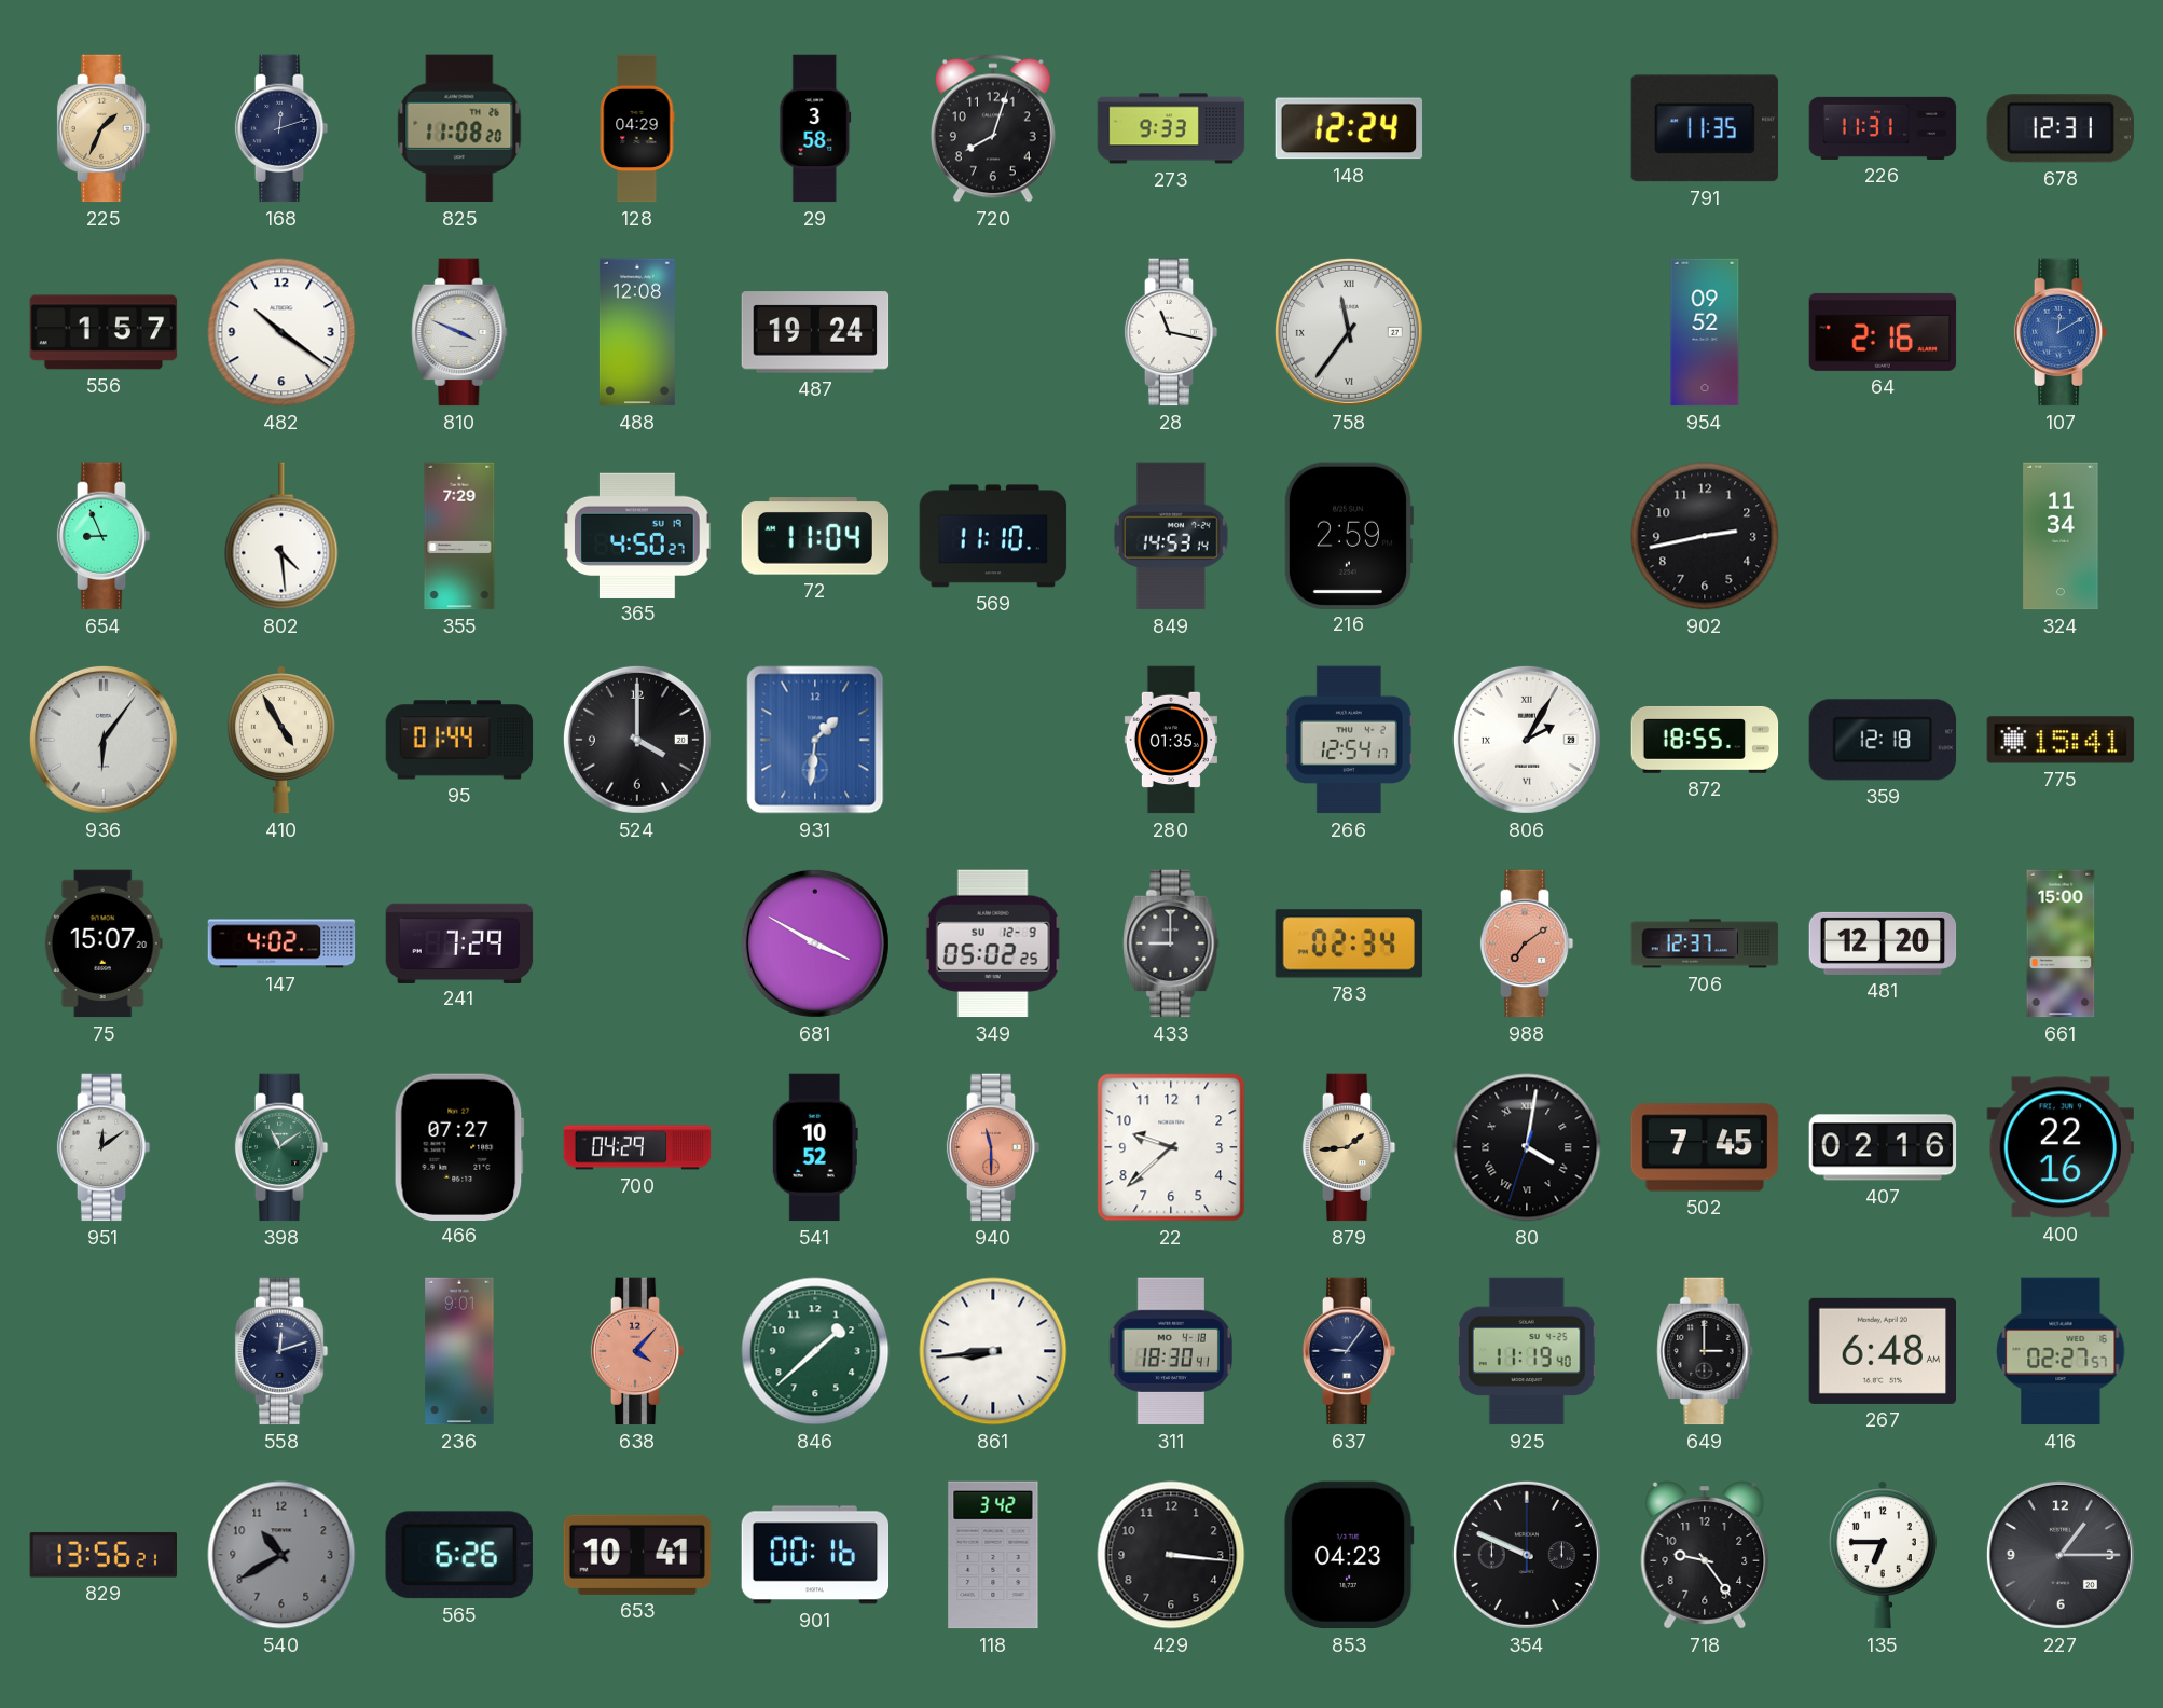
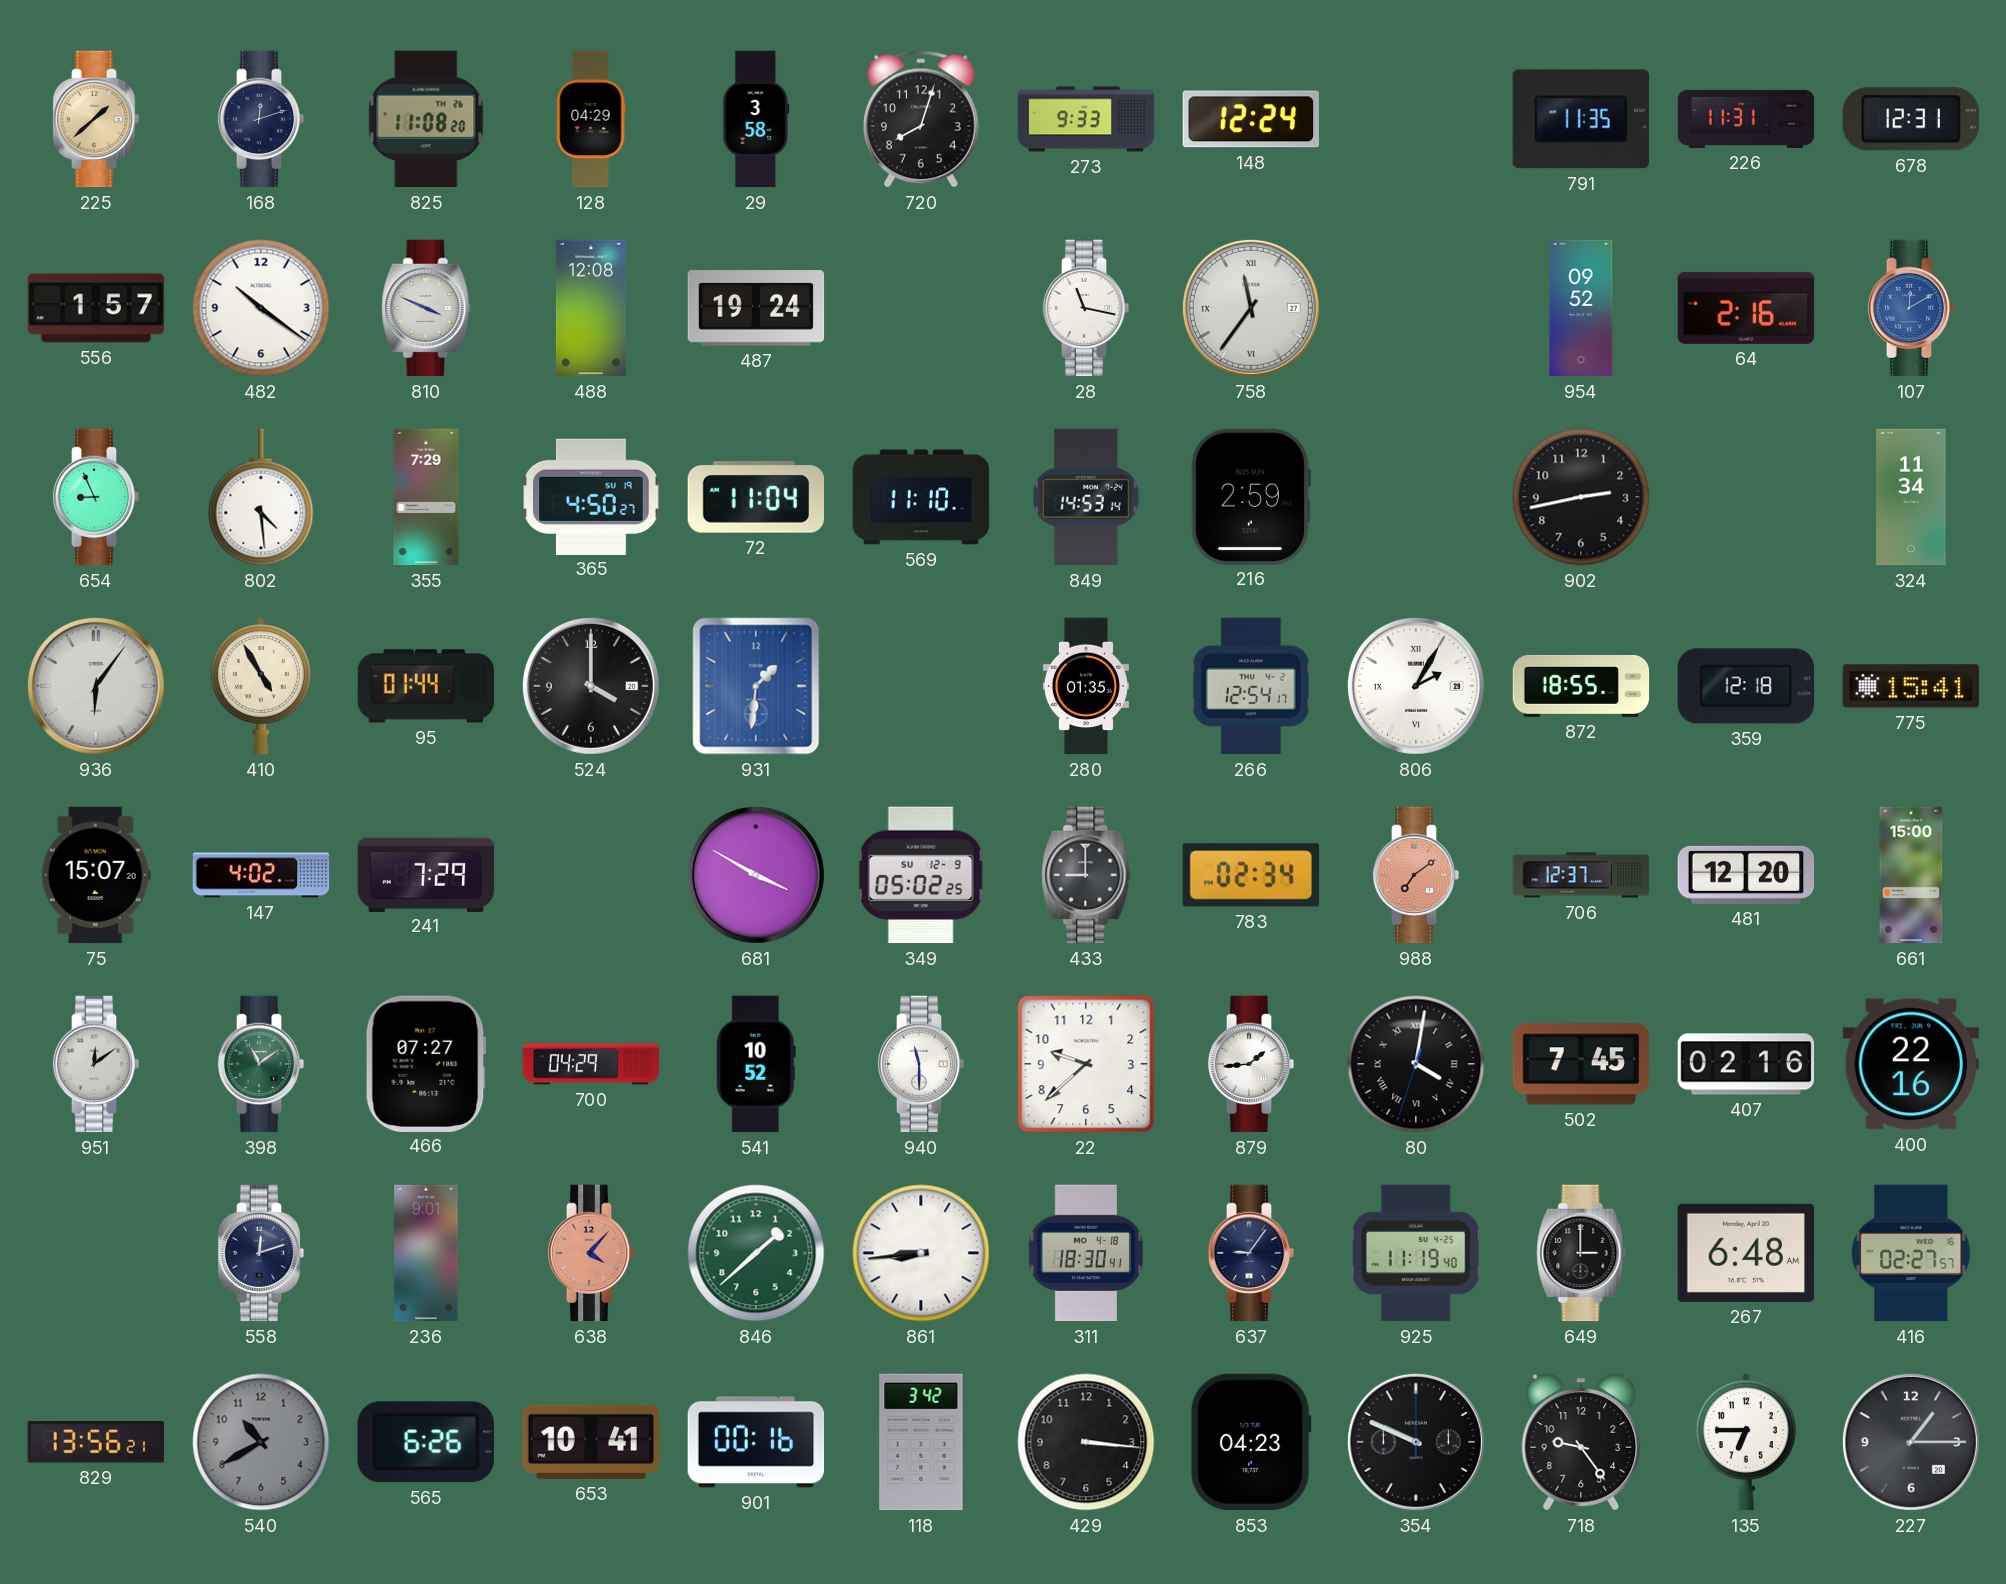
225: 1:34 -> 1:38 (96, 119)
940 dial: salmon -> white (921, 1064)
879 dial: champagne -> white (1251, 1064)
